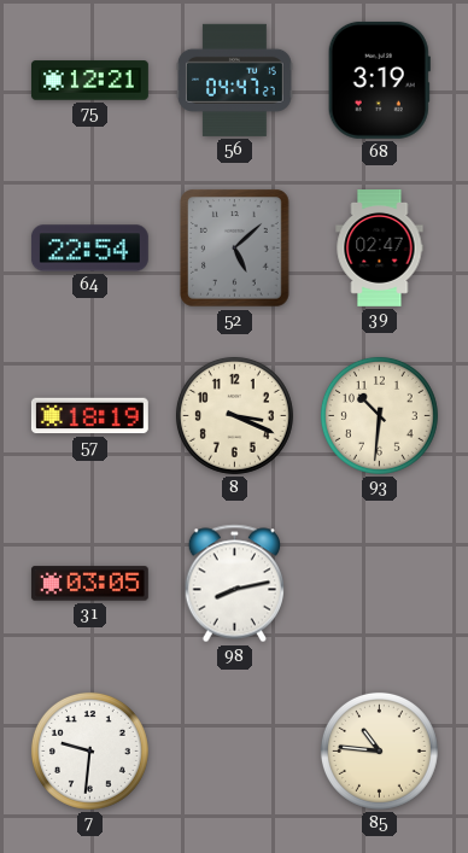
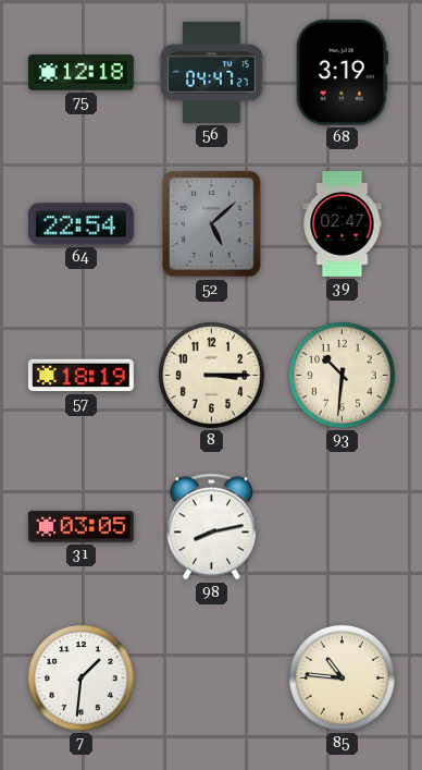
75: 12:21 -> 12:18 (80, 73)
8: 3:19 -> 3:15 (211, 375)
7: 9:31 -> 1:31 (80, 677)
